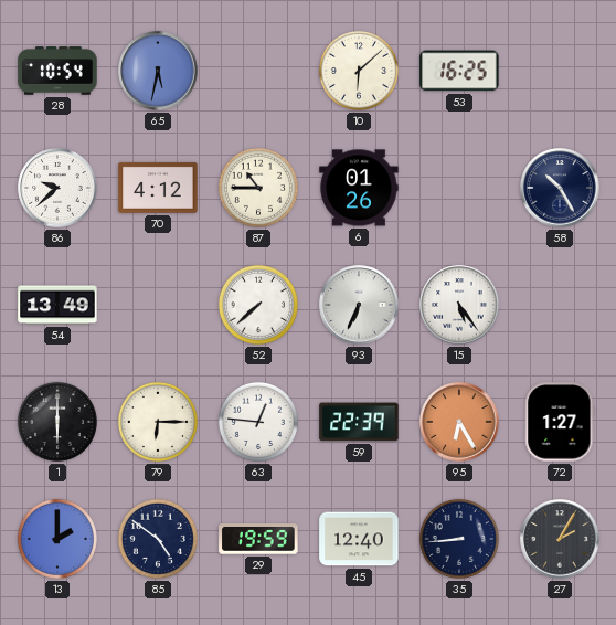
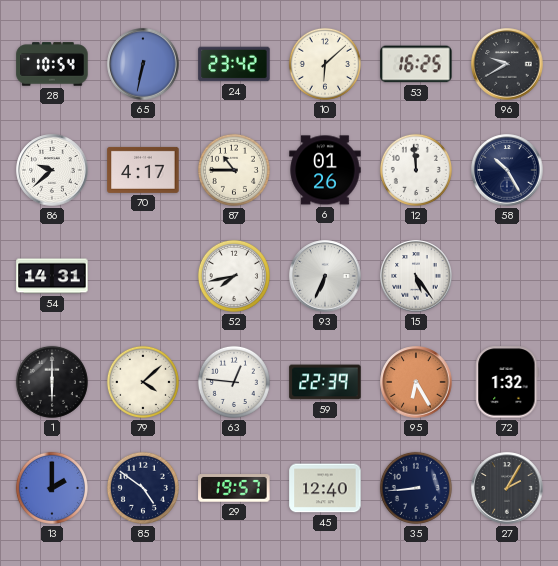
65: 5:32 -> 6:32 (143, 64)
24: none -> 23:42 (234, 64)
96: none -> 9:40 (507, 64)
70: 4:12 -> 4:17 (143, 170)
12: none -> 11:59 (416, 170)
54: 13:49 -> 14:31 (52, 276)
52: 7:38 -> 7:43 (234, 276)
79: 6:15 -> 4:08 (143, 382)
72: 1:27 -> 1:32 (507, 382)
29: 19:59 -> 19:57 (234, 489)
